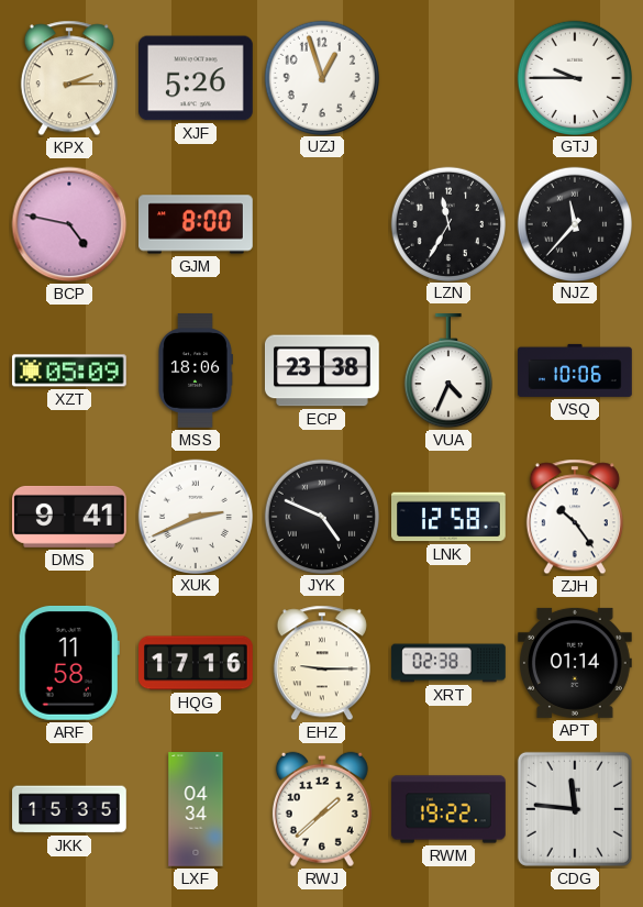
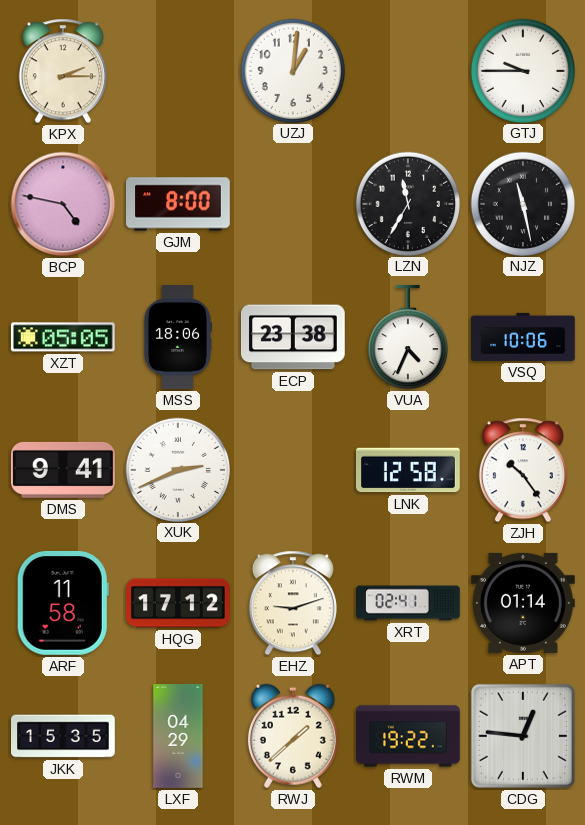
XJF: 5:26 -> none (197, 78)
UZJ: 12:57 -> 1:01 (292, 70)
NJZ: 11:37 -> 11:28 (522, 203)
XZT: 05:09 -> 05:05 (63, 337)
JYK: 4:49 -> none (321, 516)
HQG: 17:16 -> 17:12 (179, 603)
EHZ: 9:15 -> 9:12 (293, 603)
XRT: 02:38 -> 02:41 (408, 603)
LXF: 04:34 -> 04:29 (178, 736)
CDG: 11:46 -> 12:46 (523, 736)
